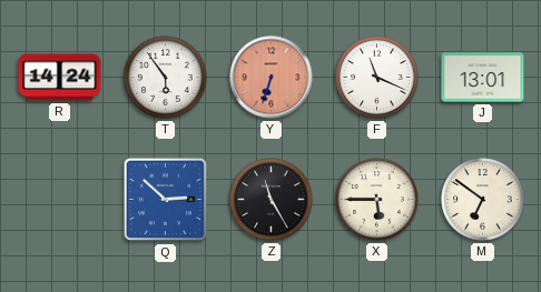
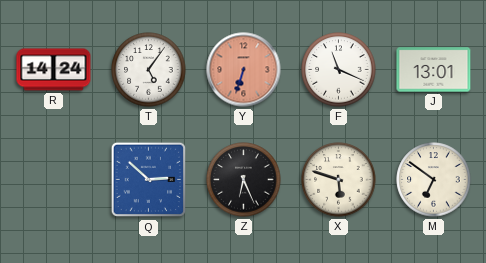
T: 5:54 -> 5:06 (149, 70)
Z: 11:25 -> 6:26 (244, 180)
X: 5:45 -> 5:48 (339, 180)
